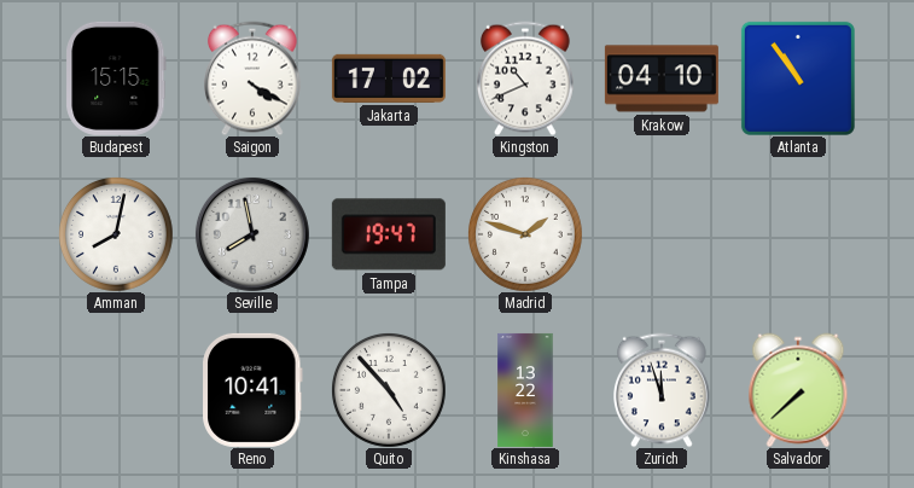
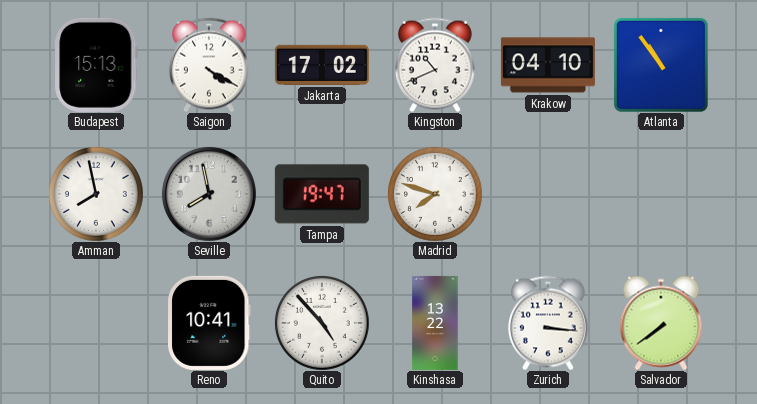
Budapest: 15:15 -> 15:13 (96, 65)
Amman: 8:02 -> 7:58 (96, 194)
Madrid: 1:48 -> 7:48 (435, 194)
Zurich: 11:57 -> 3:16 (549, 323)
Salvador: 7:38 -> 7:39 (661, 323)
